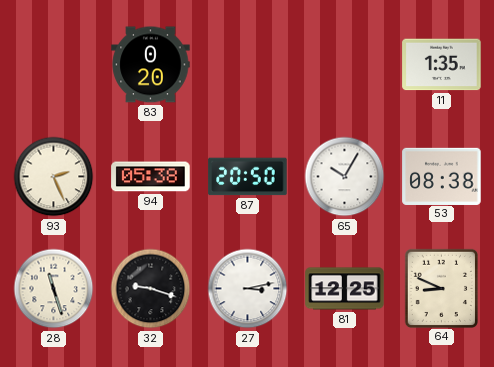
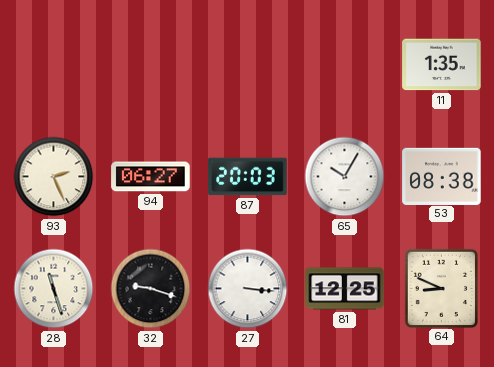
83: 0:20 -> none (151, 65)
94: 05:38 -> 06:27 (151, 177)
87: 20:50 -> 20:03 (248, 177)
27: 3:13 -> 3:16 (248, 289)
